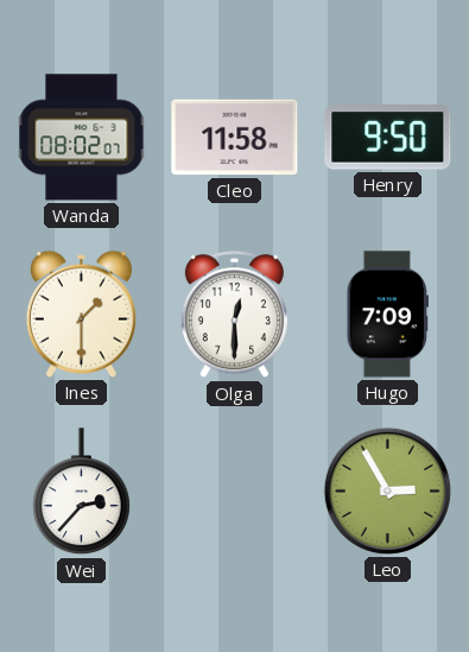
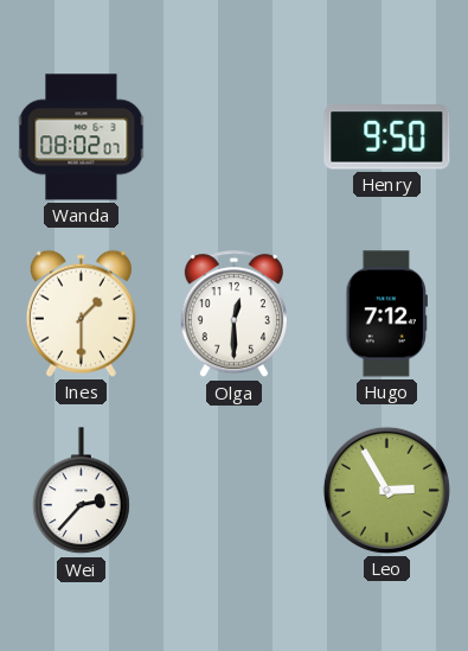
Cleo: 11:58 -> none (235, 138)
Hugo: 7:09 -> 7:12 (386, 314)
